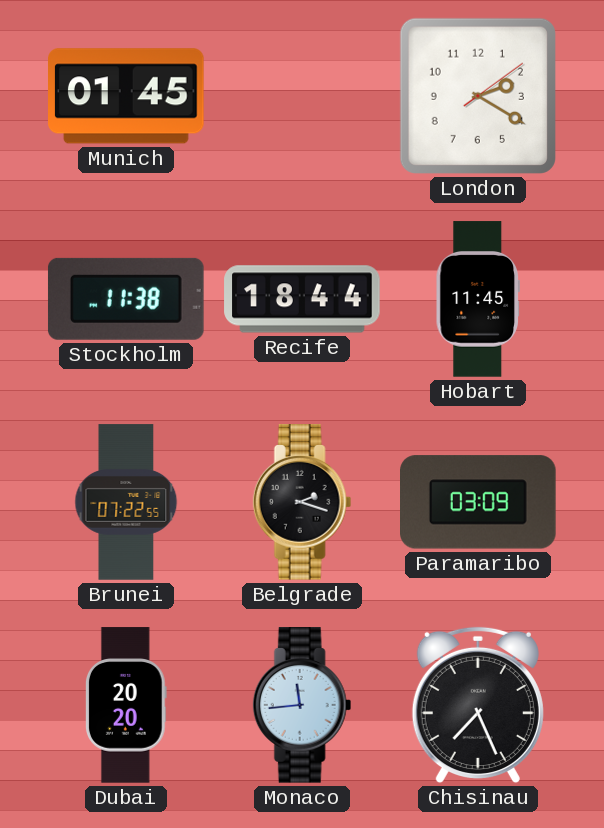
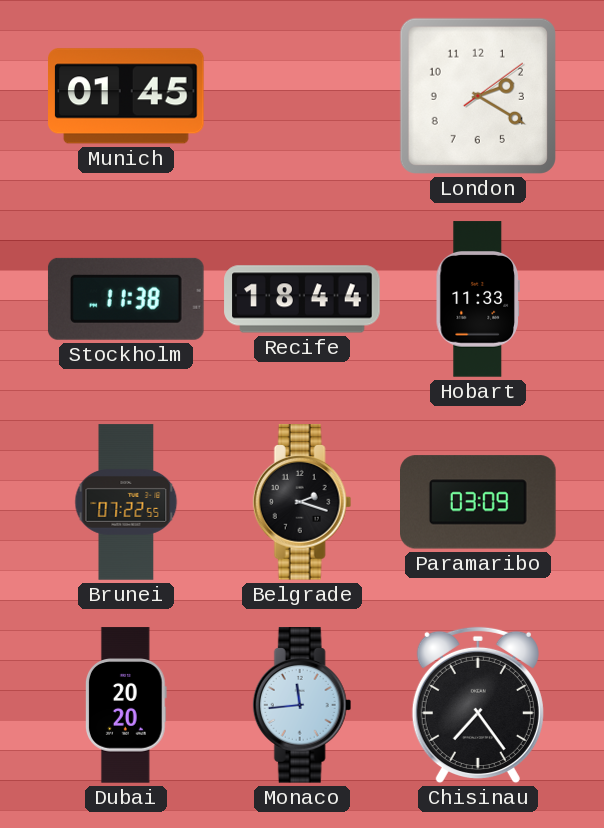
Hobart: 11:45 -> 11:33 (478, 299)
Chisinau: 7:26 -> 7:24 (478, 705)
